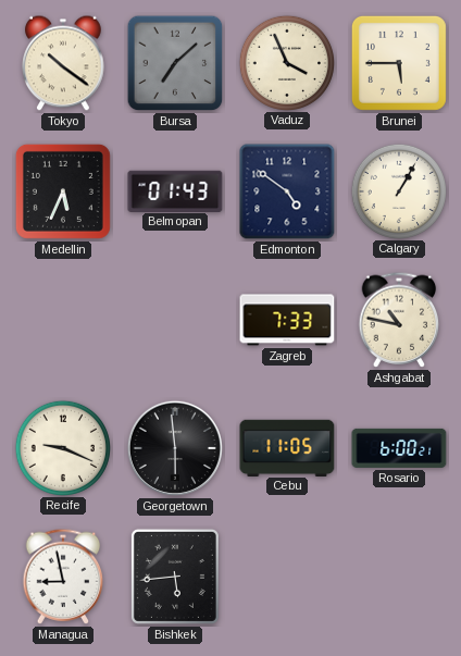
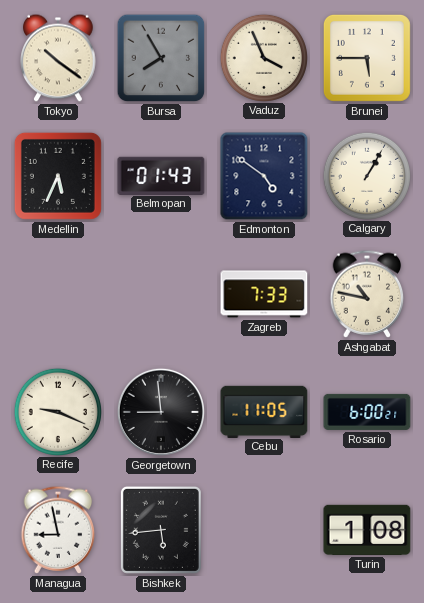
Bursa: 7:08 -> 7:55 (161, 58)
Georgetown: 5:59 -> 8:59 (161, 412)
Turin: none -> 1:08 (367, 530)
